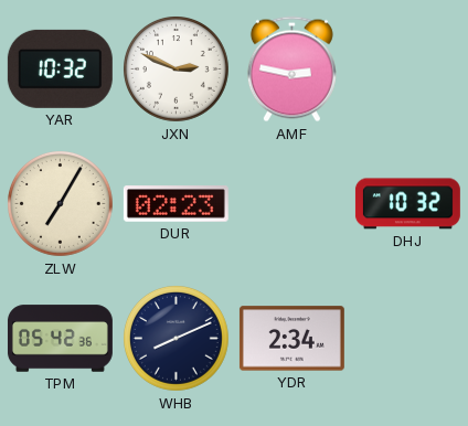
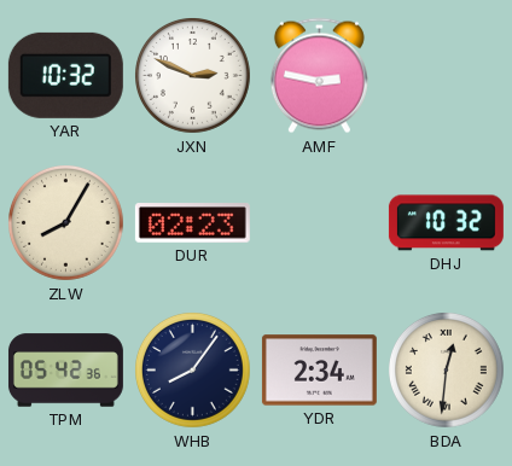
ZLW: 7:05 -> 8:05 (66, 223)
WHB: 8:11 -> 8:06 (193, 371)
BDA: none -> 12:31 (447, 371)
